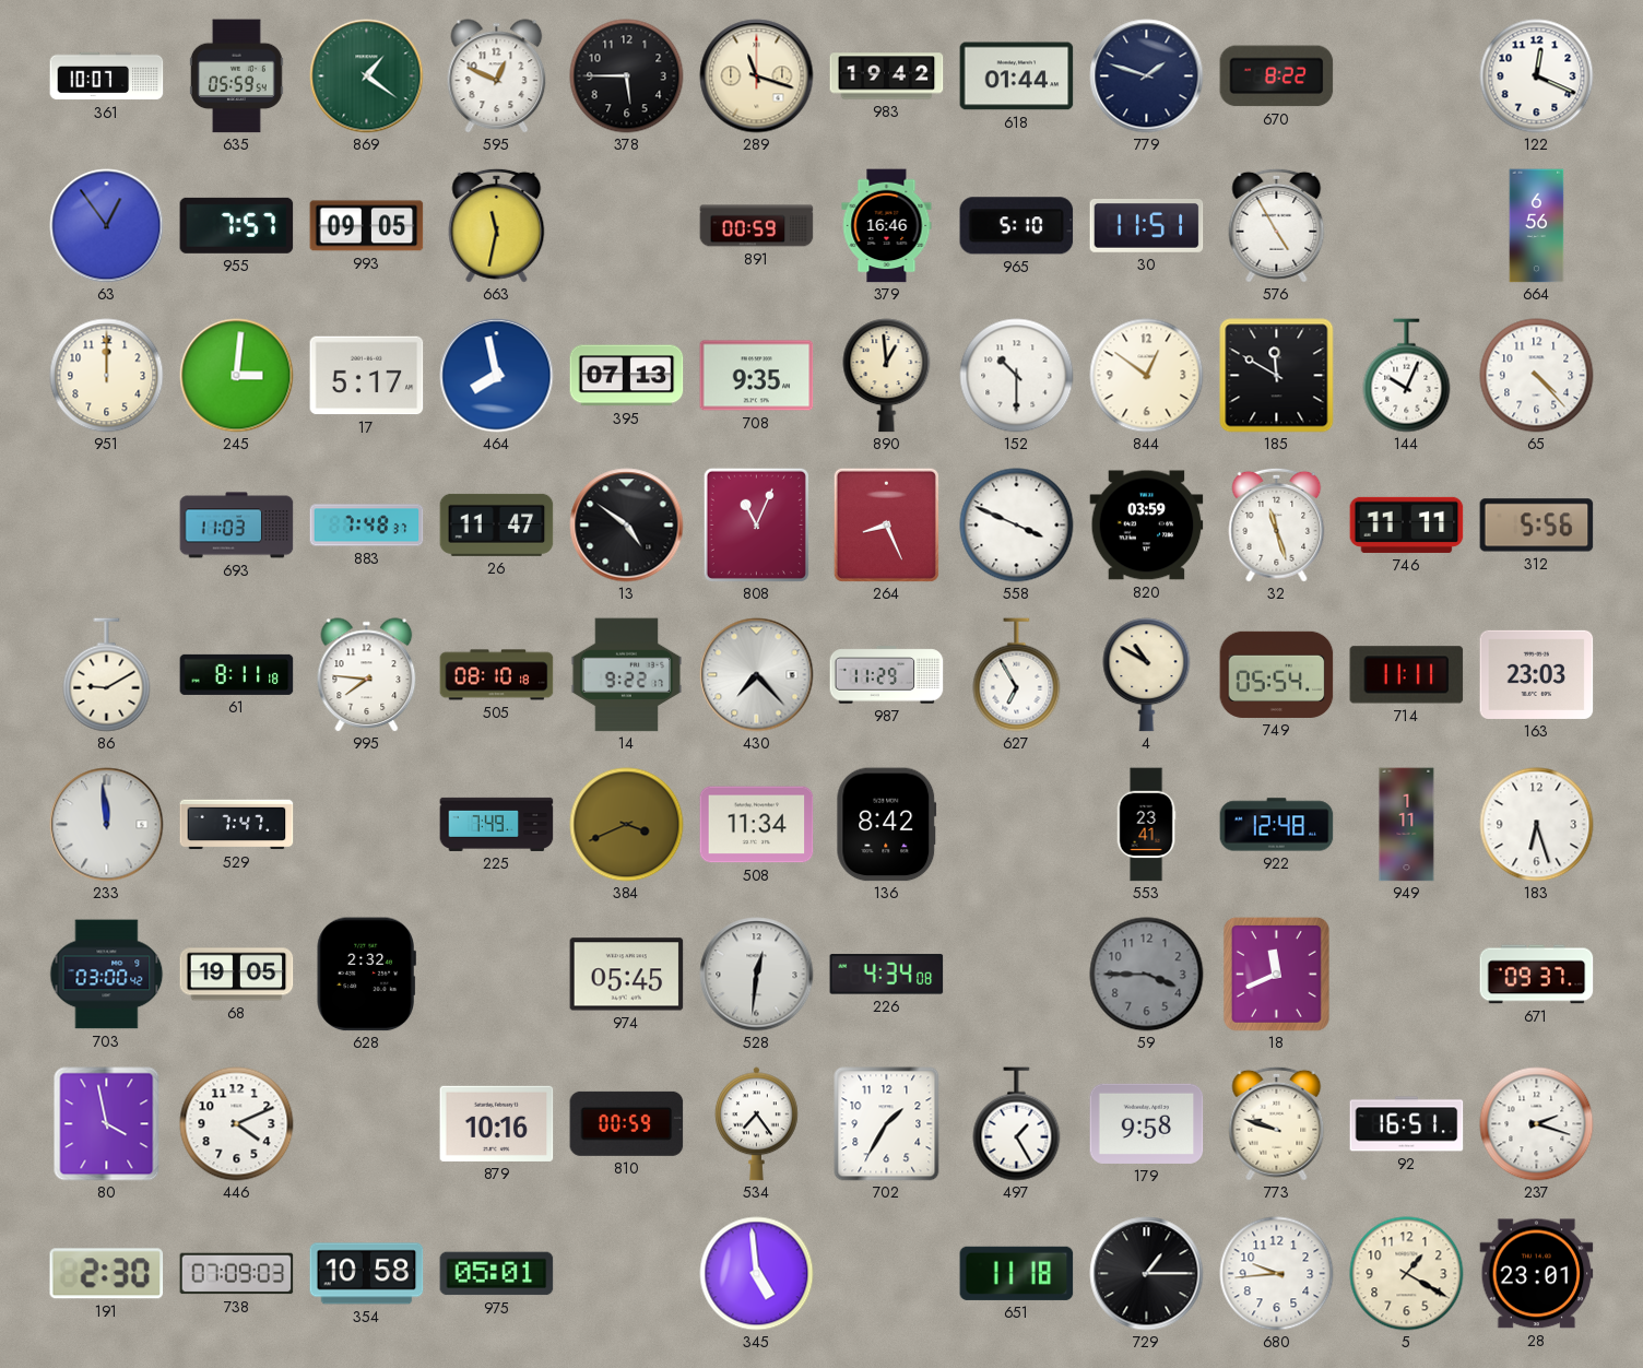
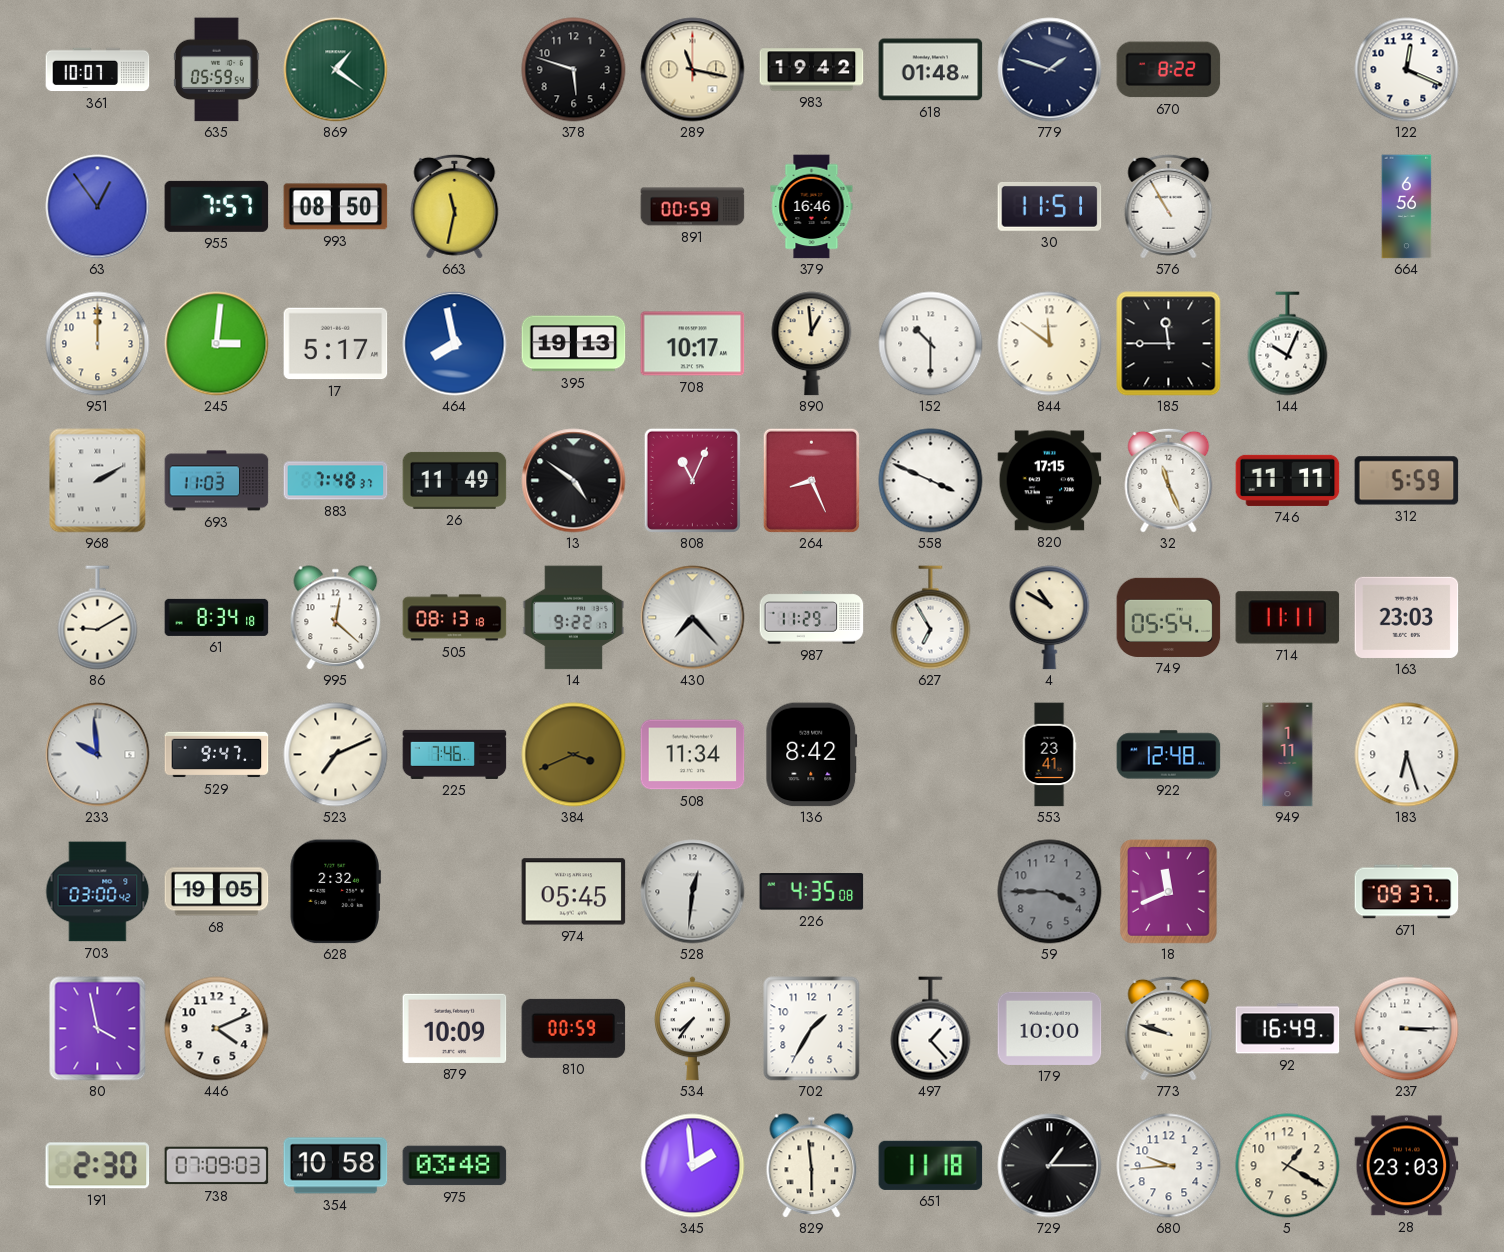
595: 12:49 -> none (497, 76)
378: 5:45 -> 5:48 (574, 70)
289: 11:18 -> 11:17 (693, 70)
618: 01:44 -> 01:48 (931, 70)
993: 09:05 -> 08:50 (336, 207)
965: 5:10 -> none (1017, 226)
576: 4:55 -> 10:55 (1169, 206)
395: 07:13 -> 19:13 (574, 344)
708: 9:35 -> 10:17 (693, 344)
844: 12:51 -> 11:51 (1050, 344)
185: 11:50 -> 11:45 (1169, 344)
65: 4:23 -> none (1537, 376)
968: none -> 2:10 (98, 481)
26: 11:47 -> 11:49 (455, 480)
820: 03:59 -> 17:15 (1050, 481)
32: 11:27 -> 11:26 (1169, 480)
312: 5:56 -> 5:59 (1407, 481)
61: 8:11 -> 8:34 (217, 617)
995: 7:46 -> 12:22 (336, 618)
505: 08:10 -> 08:13 (455, 618)
233: 11:59 -> 9:59 (98, 755)
529: 7:47 -> 9:47 (217, 755)
523: none -> 7:11 (336, 755)
225: 7:49 -> 7:46 (455, 754)
226: 4:34 -> 4:35 (812, 892)
879: 10:16 -> 10:09 (455, 1028)
534: 7:24 -> 7:36 (693, 1029)
497: 1:25 -> 1:23 (931, 1029)
179: 9:58 -> 10:00 (1050, 1028)
92: 16:51 -> 16:49 (1288, 1029)
237: 2:18 -> 3:15 (1407, 1029)
975: 05:01 -> 03:48 (455, 1166)
345: 4:59 -> 1:59 (693, 1166)
829: none -> 5:59 (812, 1166)
28: 23:01 -> 23:03 (1407, 1166)
